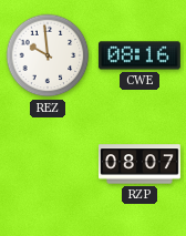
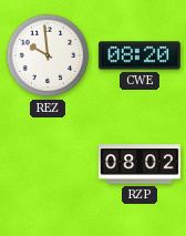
CWE: 08:16 -> 08:20 (139, 55)
RZP: 08:07 -> 08:02 (141, 164)
